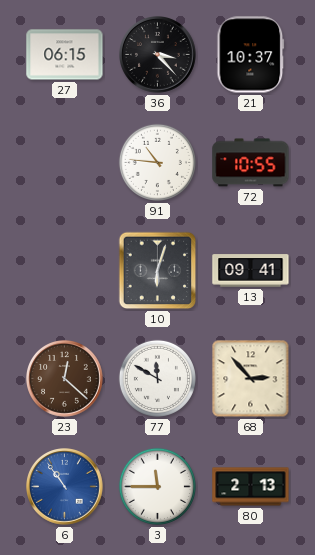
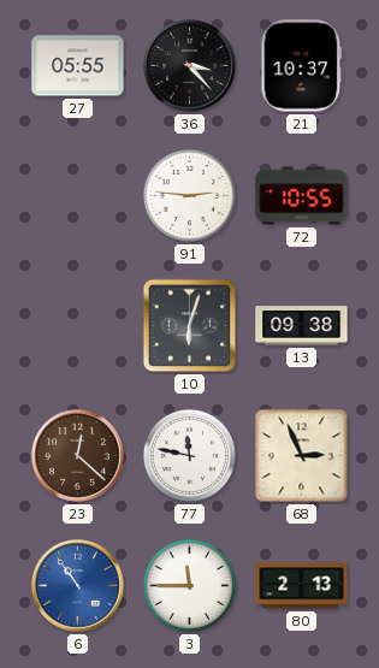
27: 06:15 -> 05:55 (78, 66)
91: 10:46 -> 2:46 (189, 195)
13: 09:41 -> 09:38 (302, 326)
77: 11:50 -> 11:47 (189, 455)
68: 2:53 -> 2:56 (302, 456)
